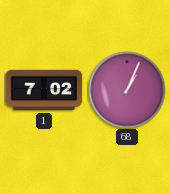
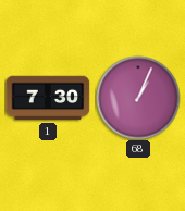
1: 7:02 -> 7:30 (48, 98)
